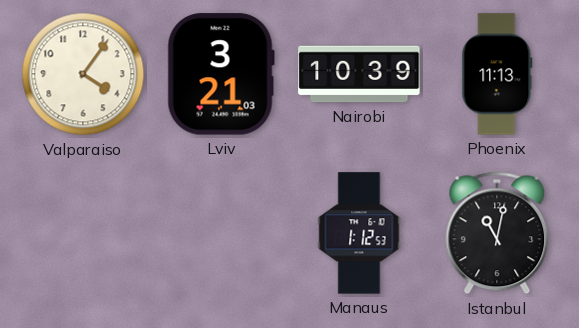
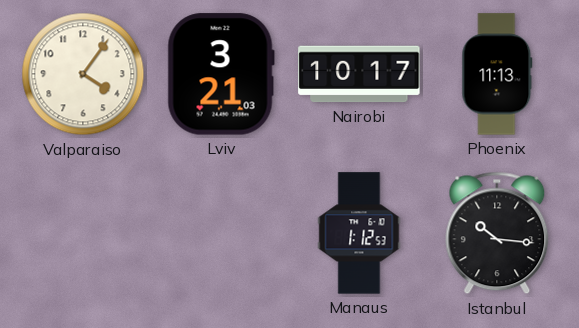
Nairobi: 10:39 -> 10:17 (359, 74)
Istanbul: 11:02 -> 10:16 (497, 233)
